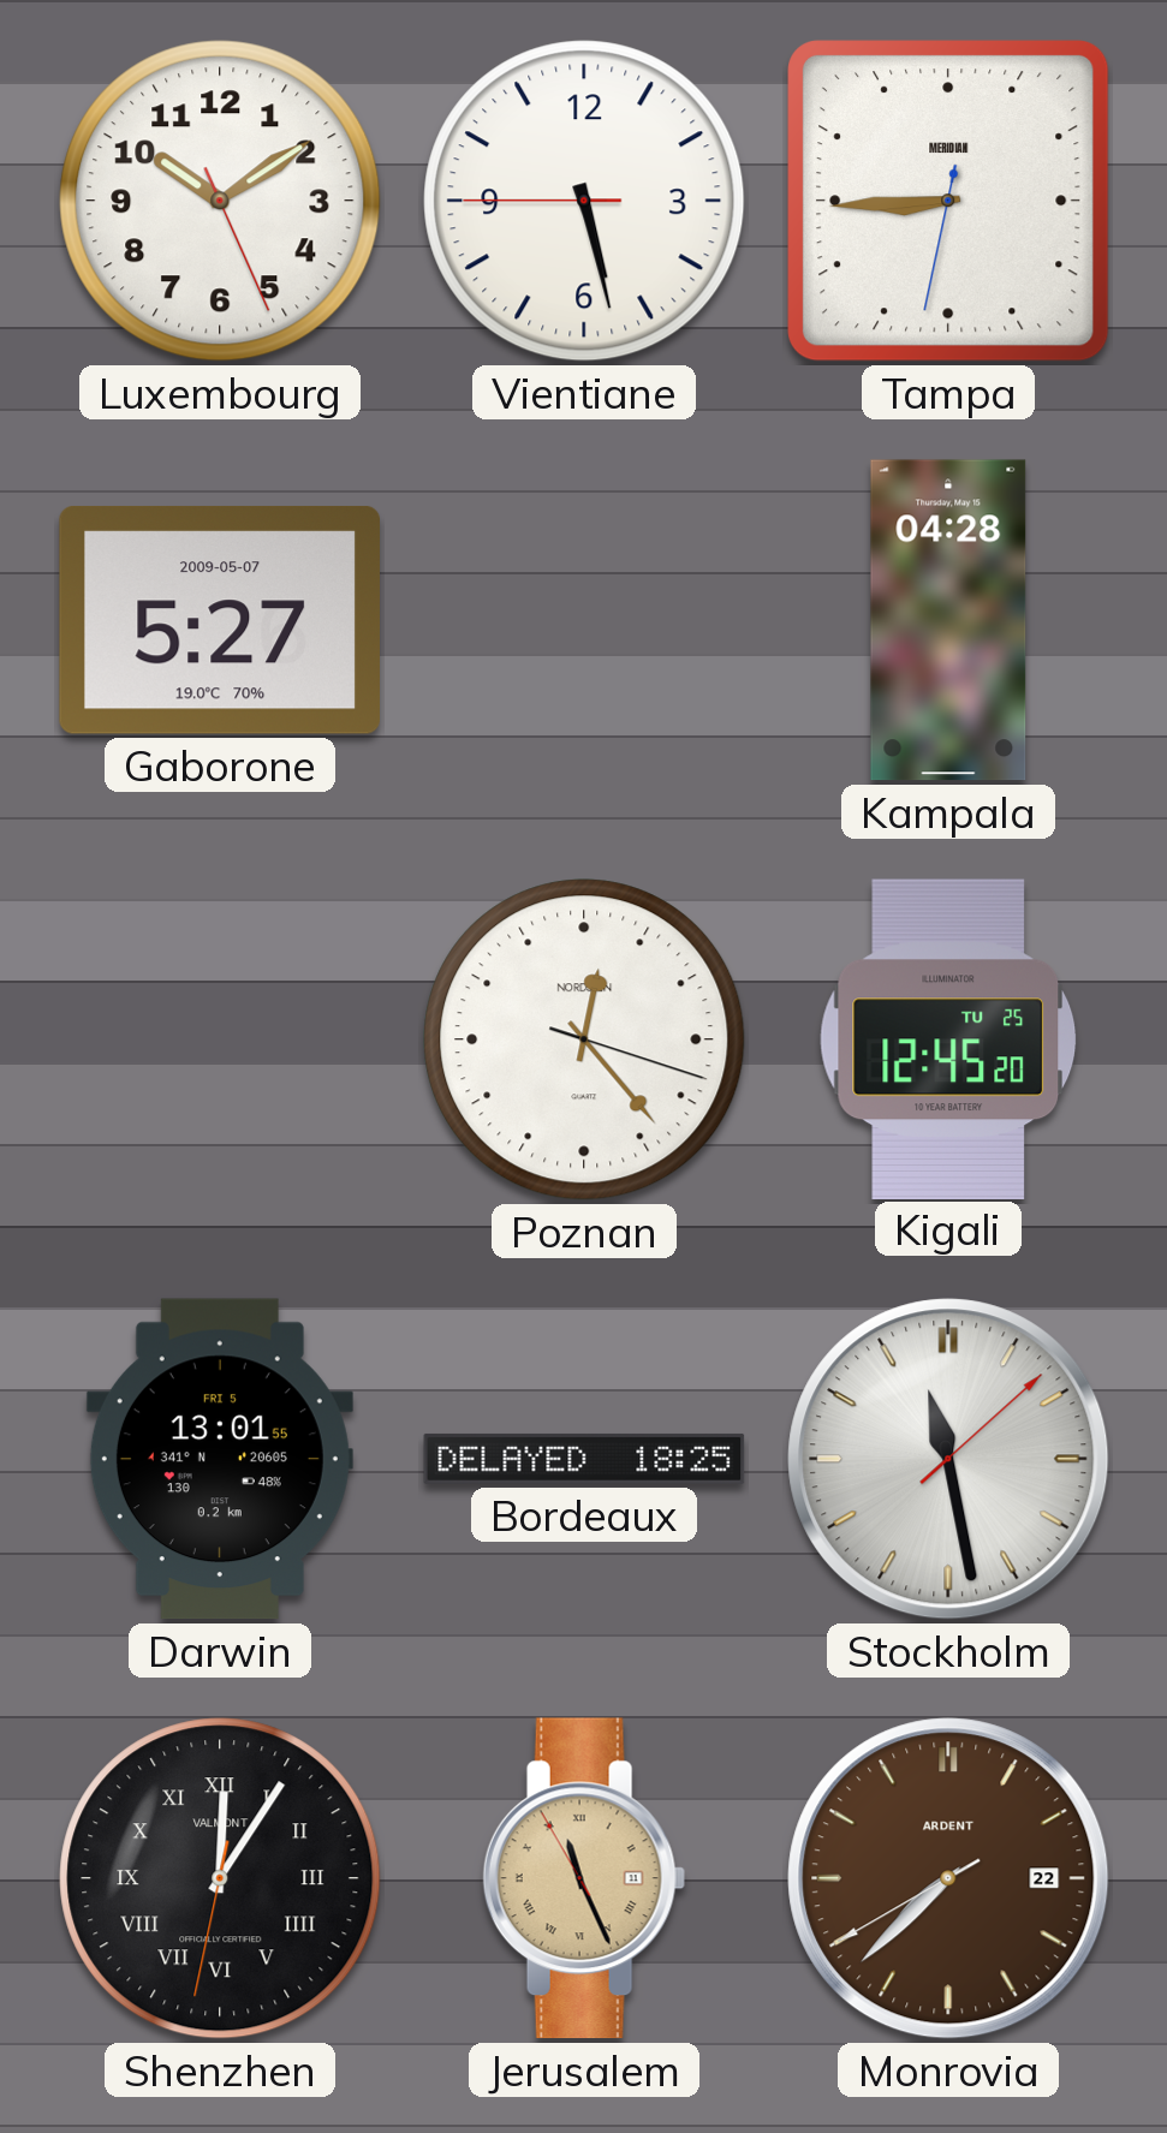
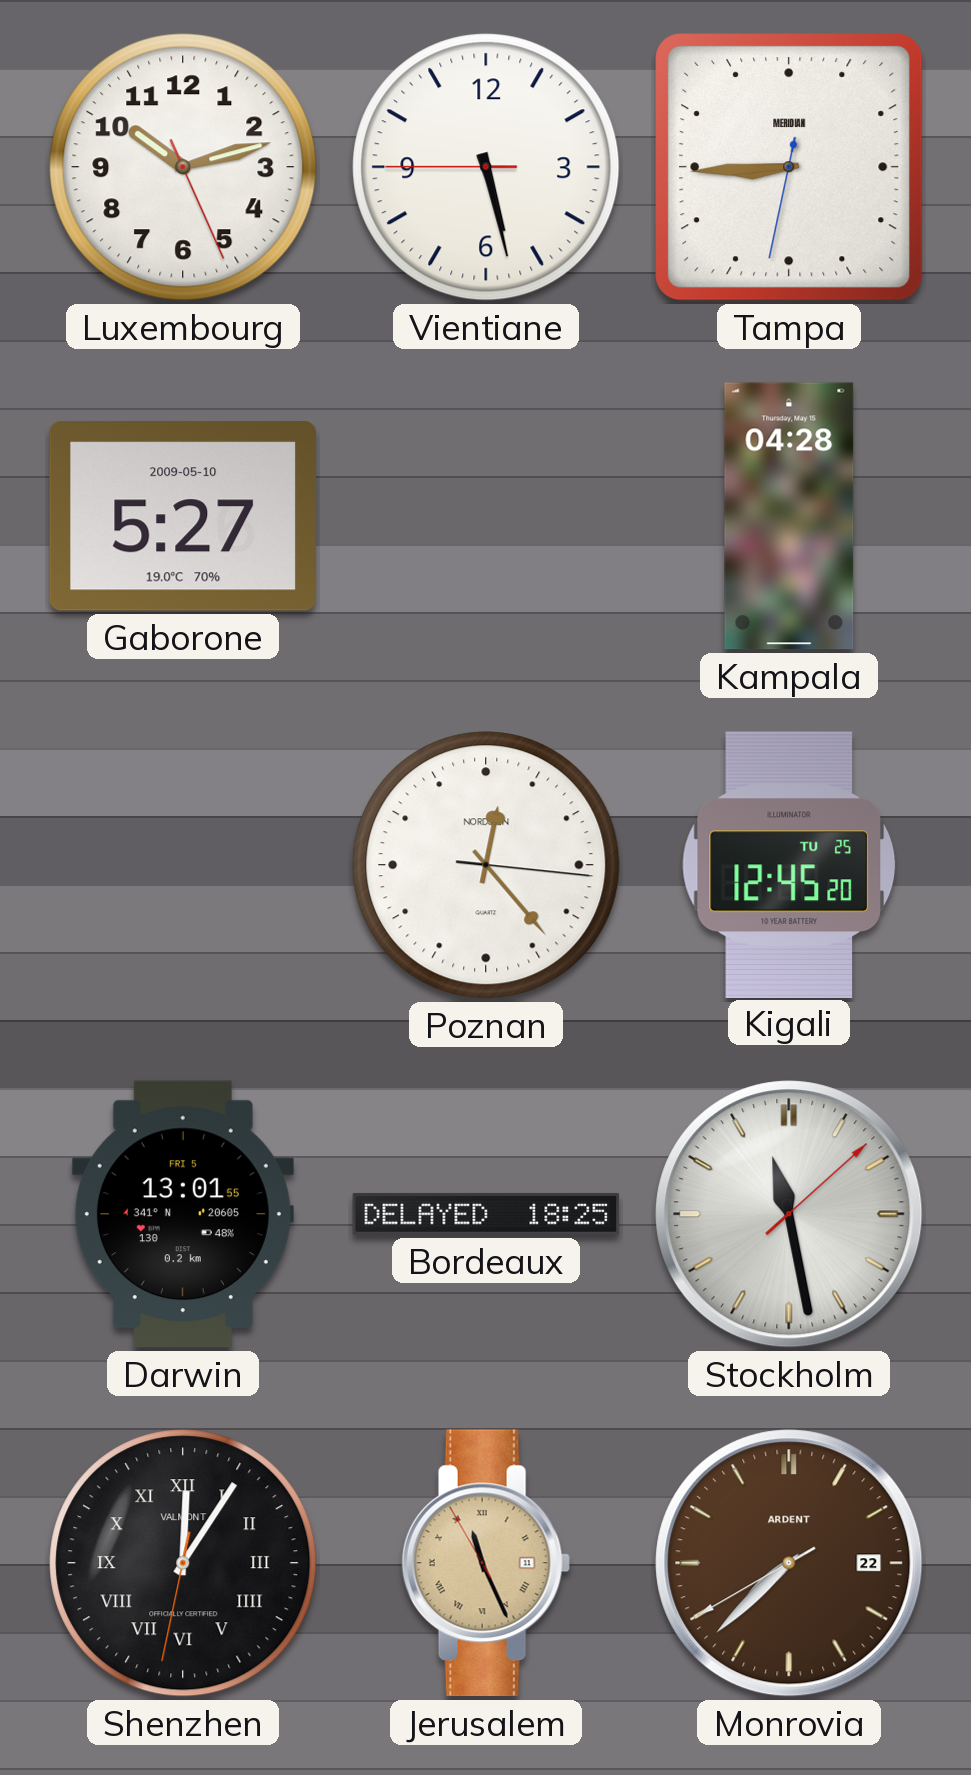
Luxembourg: 10:09 -> 10:12 (183, 167)
Gaborone date: 2009-05-07 -> 2009-05-10 (182, 516)
Poznan: 12:23:18 -> 12:23:16 (486, 865)
